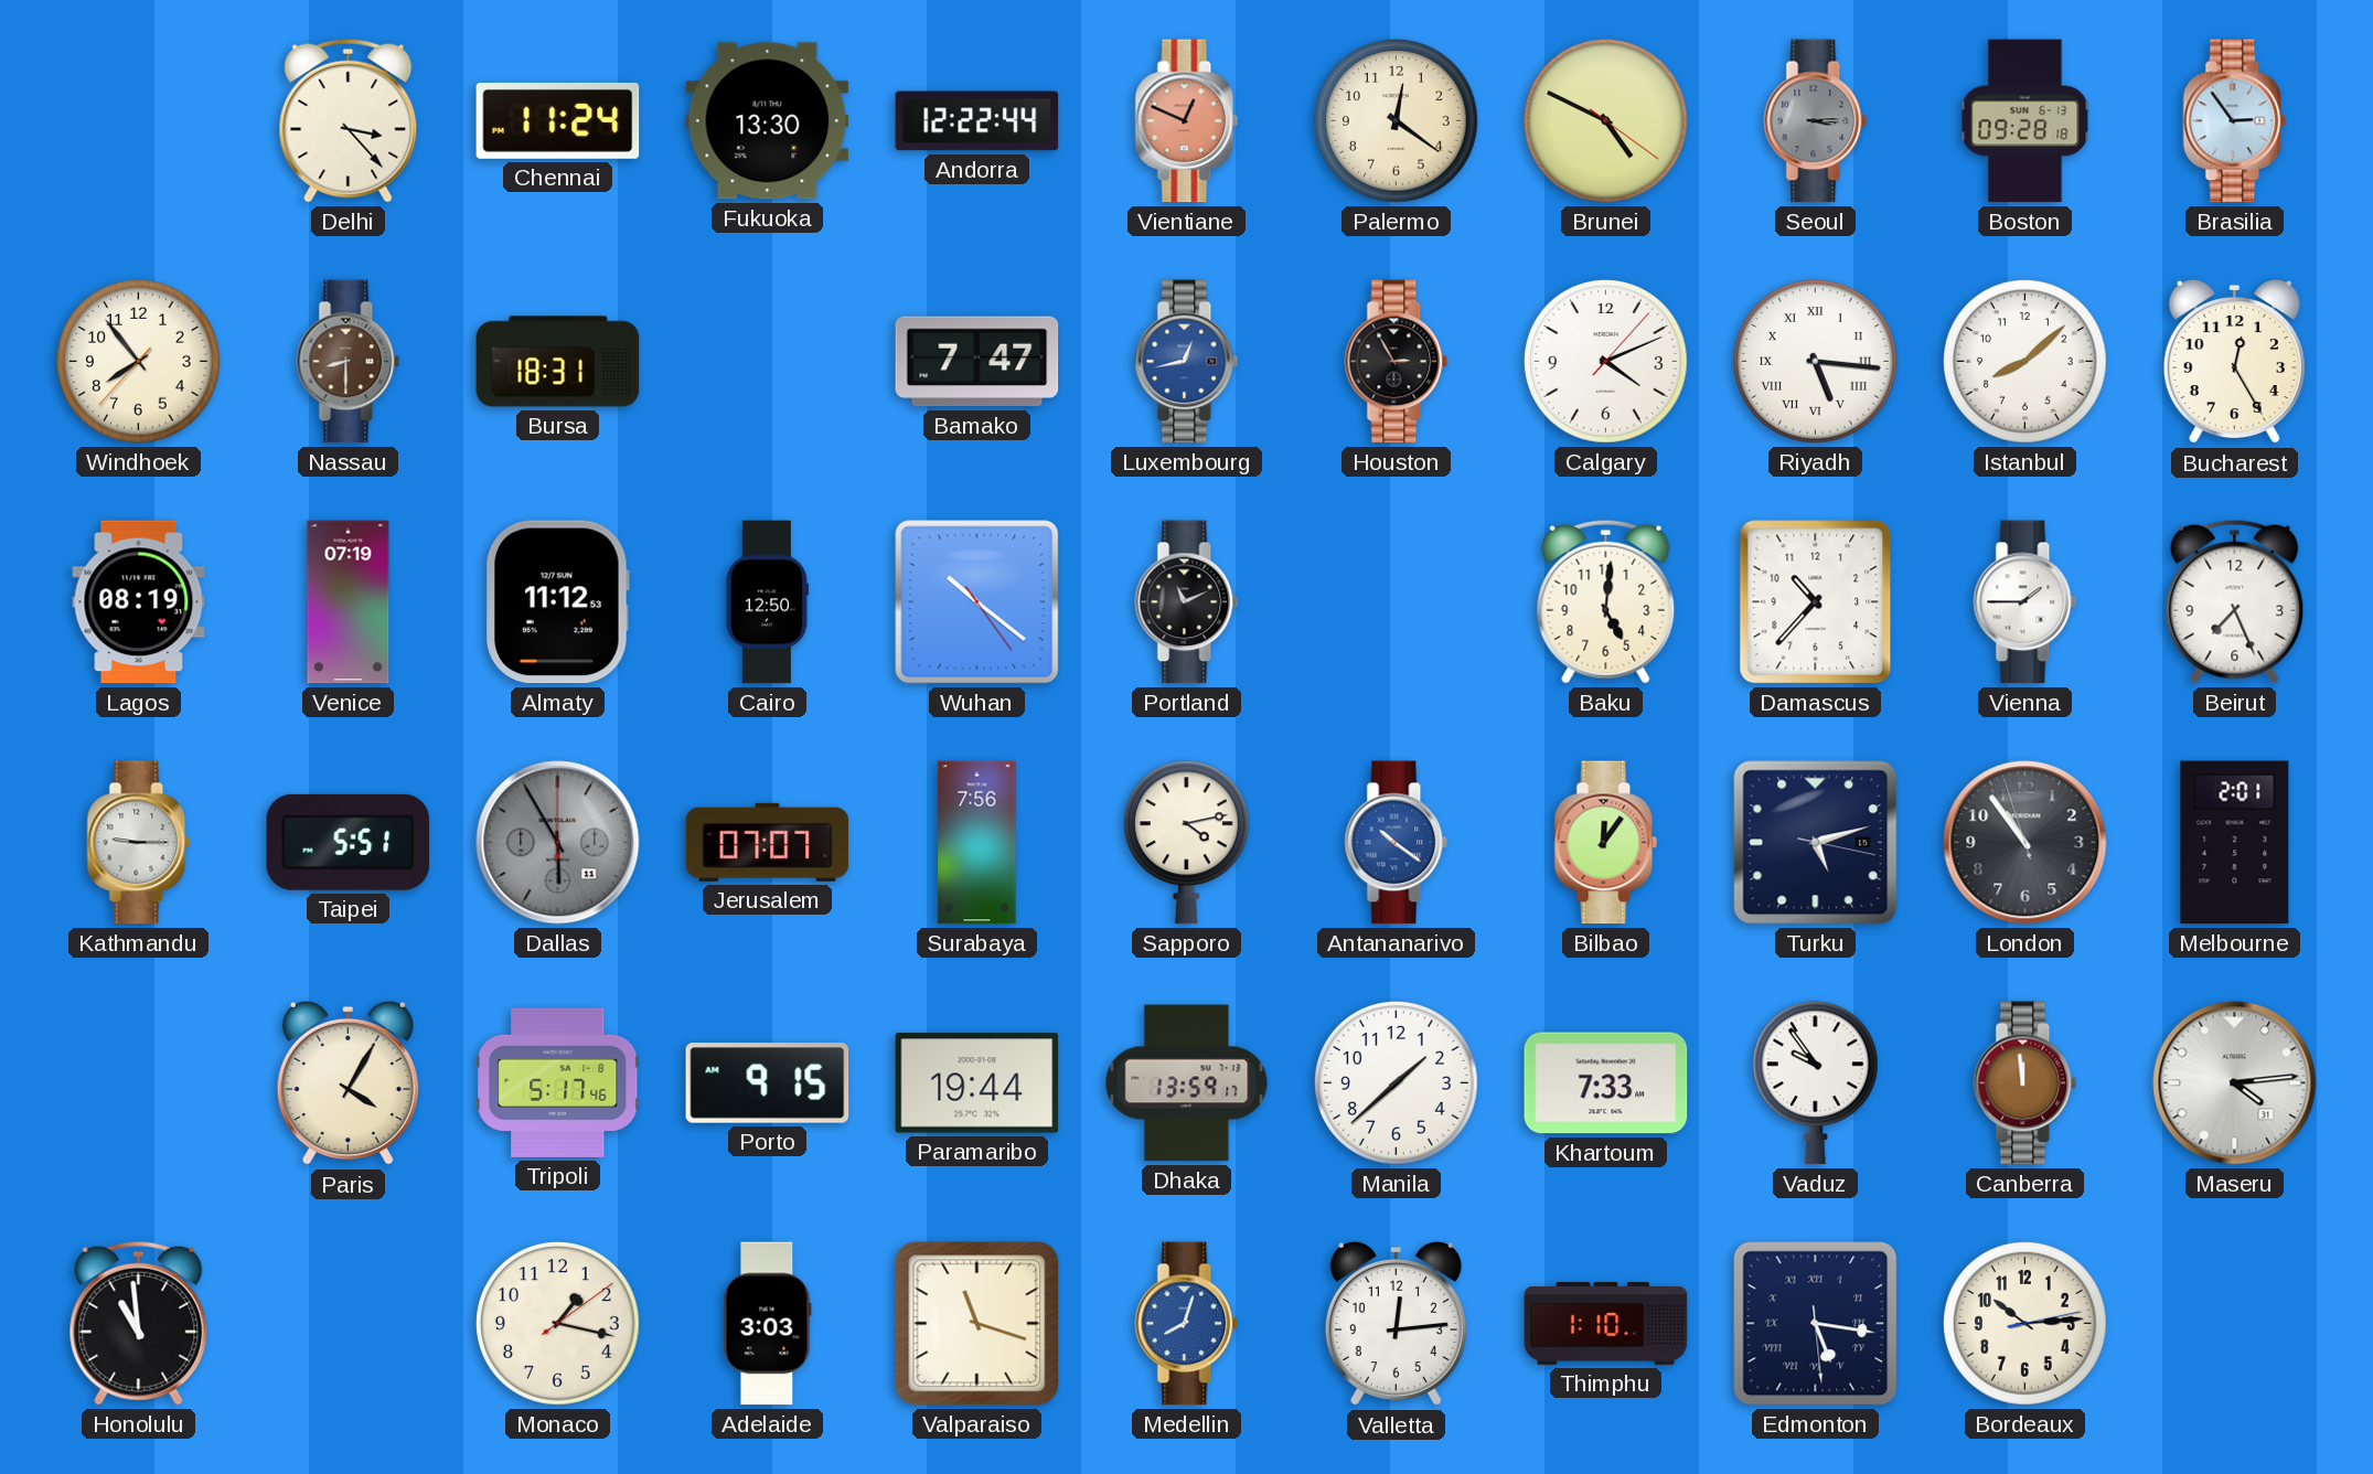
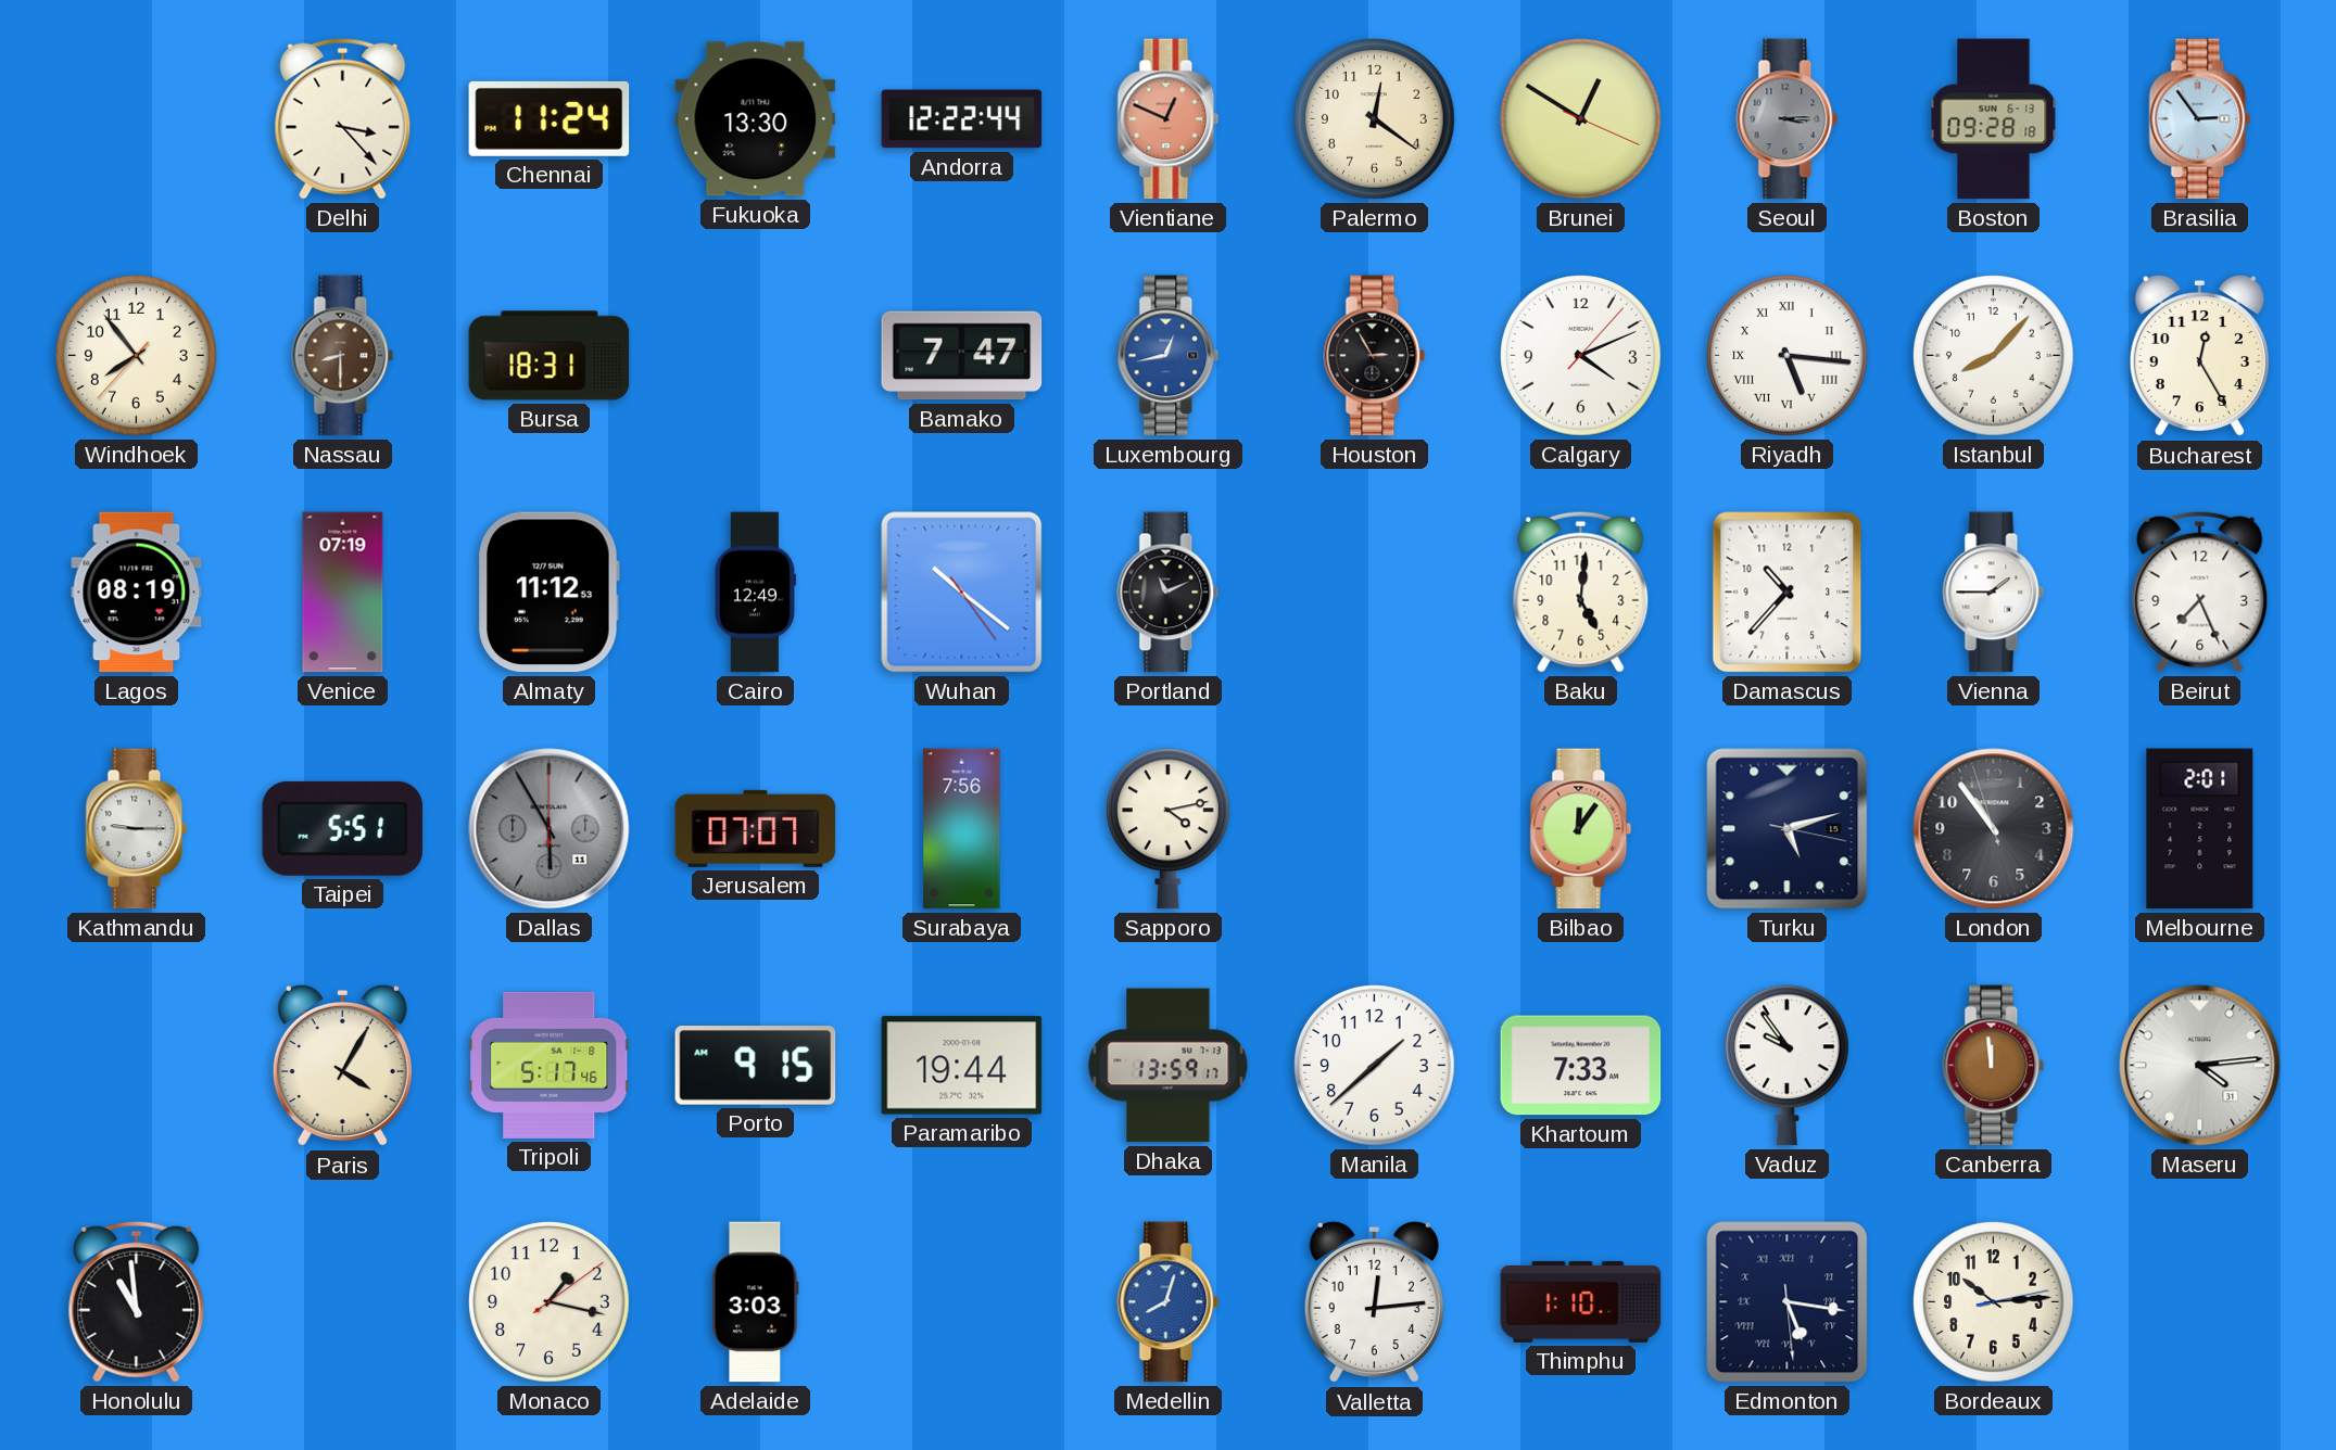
Brunei: 4:49 -> 12:50 (1581, 119)
Istanbul: 8:08 -> 8:07 (1994, 356)
Cairo: 12:50 -> 12:49 (755, 593)
Antananarivo: 10:21 -> none (1397, 843)
Valparaiso: 11:18 -> none (977, 1324)
